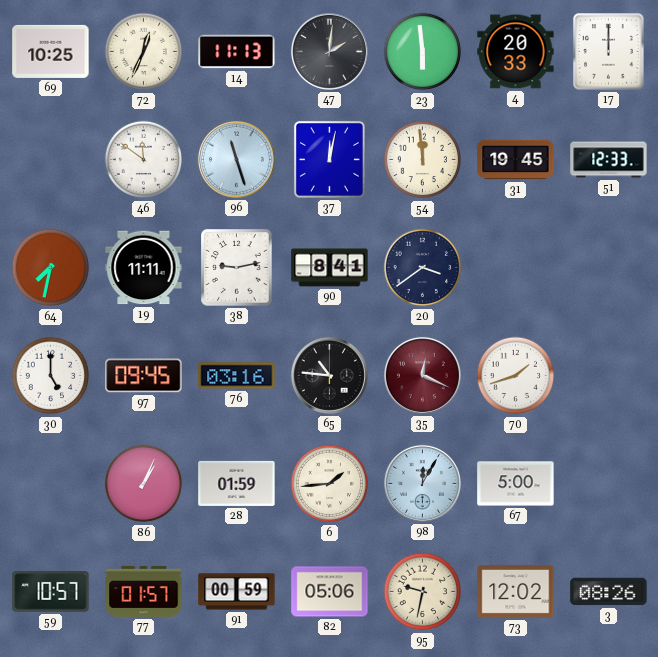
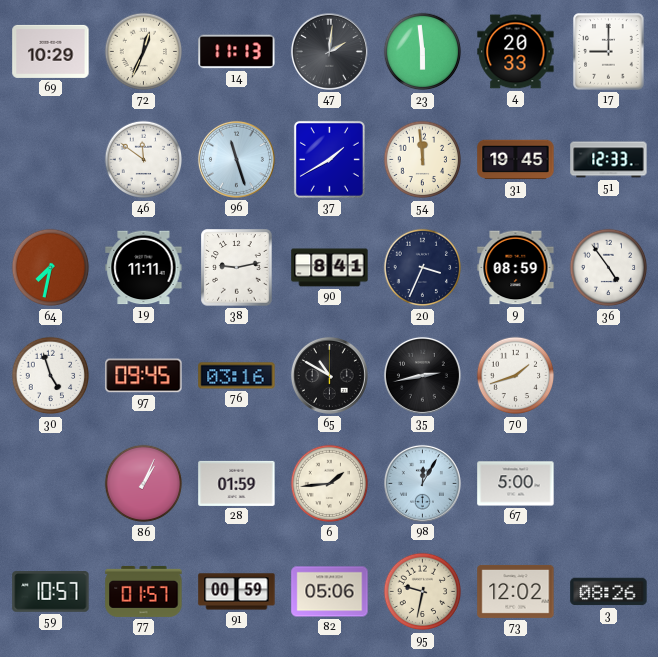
69: 10:25 -> 10:29 (51, 51)
17: 12:00 -> 9:00 (609, 52)
37: 12:02 -> 1:40 (329, 159)
20: 3:39 -> 3:34 (423, 268)
9: none -> 08:59 (516, 268)
36: none -> 4:54 (609, 268)
30: 5:00 -> 4:57 (51, 376)
65: 10:46 -> 10:50 (329, 375)
35: 12:19 -> 2:43 (422, 375)
35 dial: burgundy -> black (422, 375)
